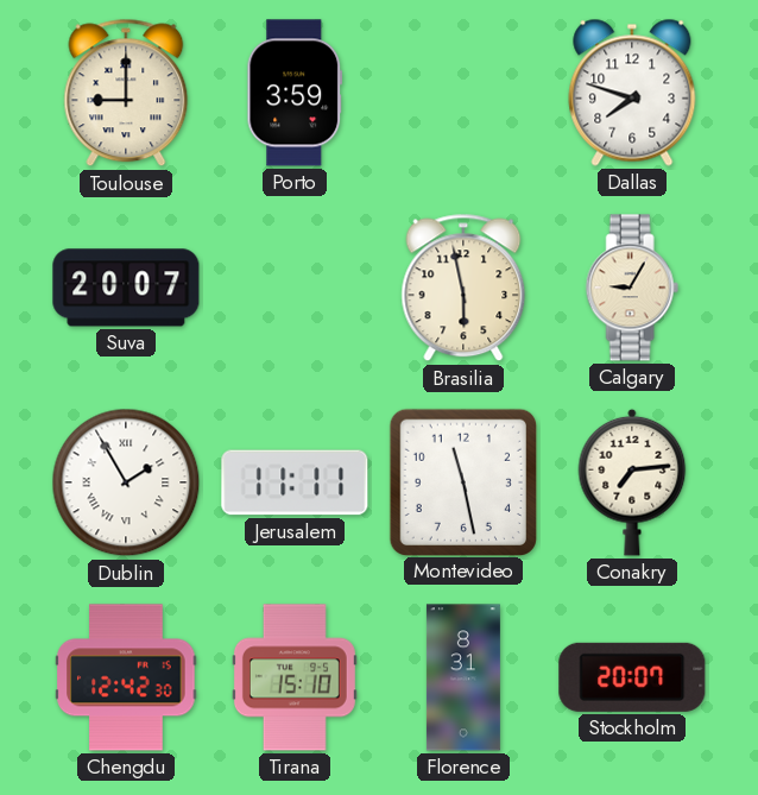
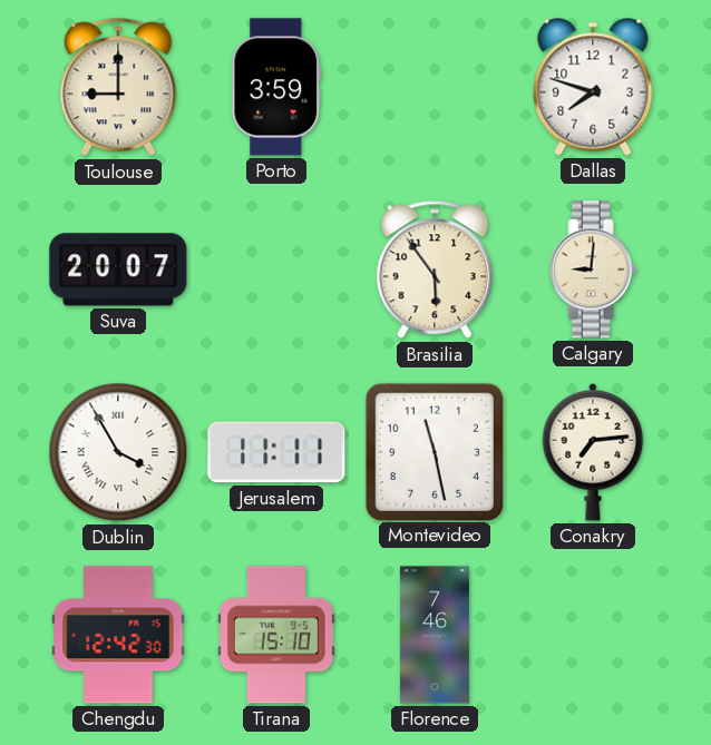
Brasilia: 5:58 -> 5:54 (435, 269)
Calgary: 9:05 -> 9:01 (593, 269)
Dublin: 1:55 -> 3:55 (118, 452)
Florence: 8:31 -> 7:46 (435, 635)
Stockholm: 20:07 -> none (632, 677)
